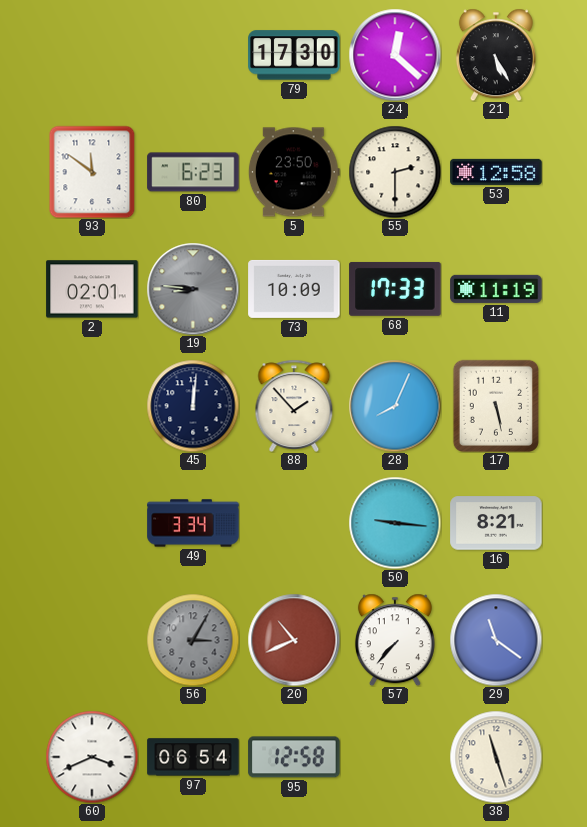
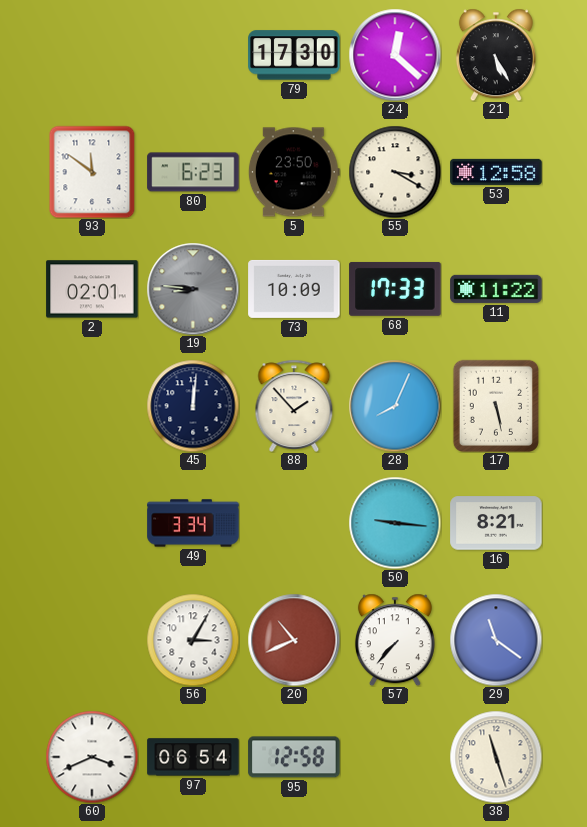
55: 2:30 -> 3:20 (395, 172)
11: 11:19 -> 11:22 (496, 289)
56 dial: grey -> white (193, 640)
